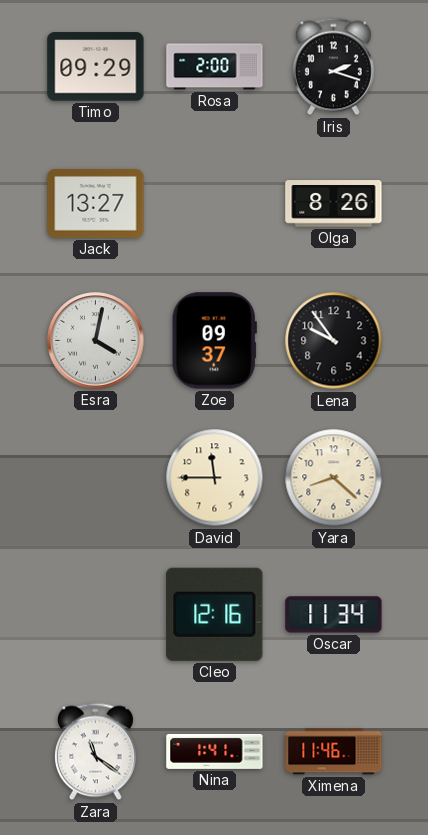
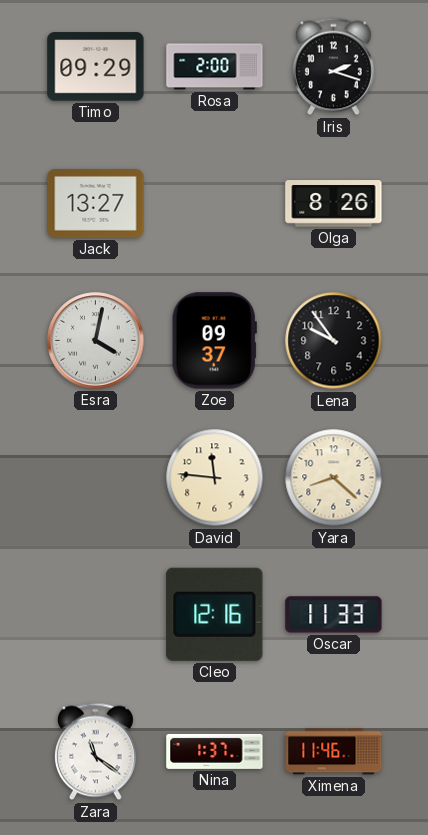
David: 11:45 -> 11:46 (215, 478)
Oscar: 11:34 -> 11:33 (334, 615)
Nina: 1:41 -> 1:37 (215, 751)
